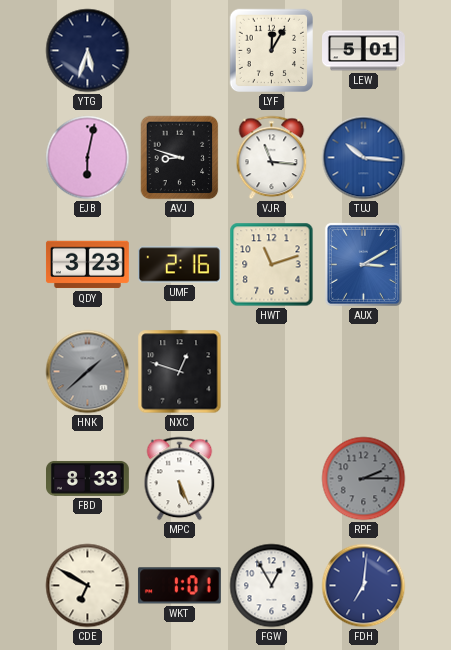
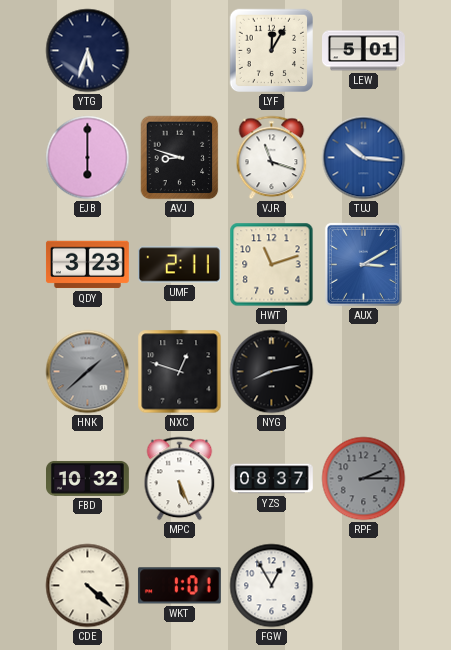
EJB: 6:02 -> 6:00 (88, 158)
VJR: 11:16 -> 11:18 (272, 158)
UMF: 2:16 -> 2:11 (179, 265)
NYG: none -> 8:13 (272, 372)
FBD: 8:33 -> 10:32 (88, 478)
YZS: none -> 08:37 (272, 479)
CDE: 6:50 -> 4:22 (88, 586)
FDH: 7:01 -> none (364, 586)
